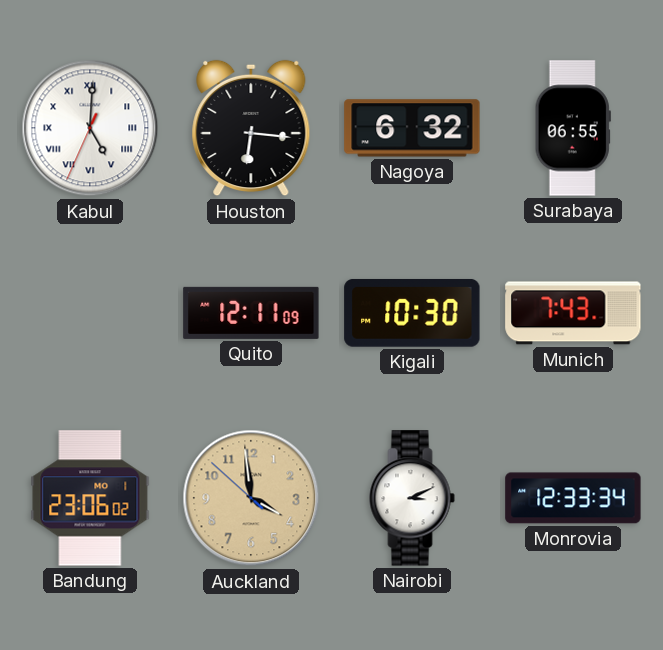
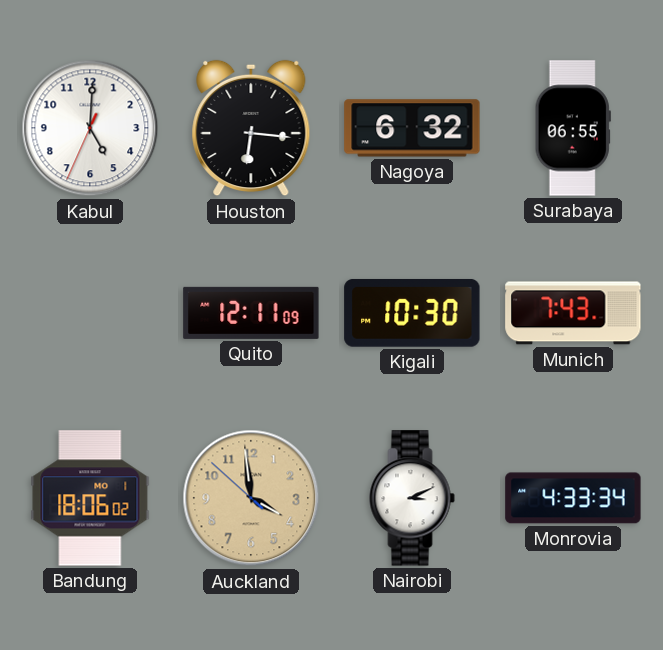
Kabul numerals: Roman -> Arabic (90, 128)
Bandung: 23:06 -> 18:06 (90, 498)
Monrovia: 12:33 -> 4:33 (573, 498)
